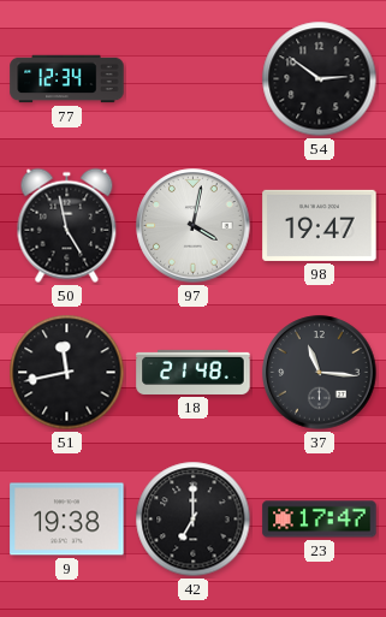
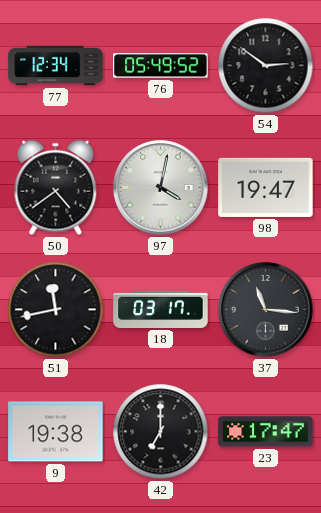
76: none -> 05:49 (161, 66)
50: 4:58 -> 4:39 (56, 188)
18: 21:48 -> 03:17 (161, 309)
